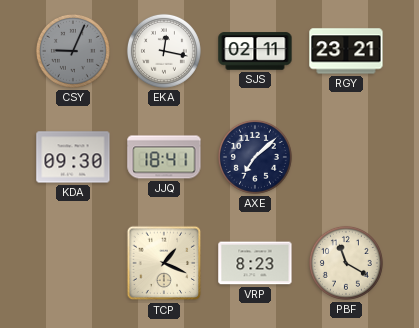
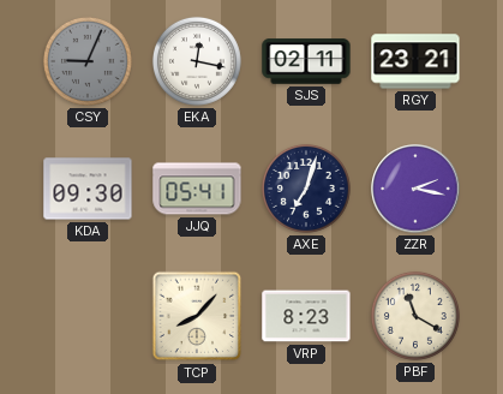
JJQ: 18:41 -> 05:41 (197, 189)
AXE: 7:08 -> 7:03 (306, 189)
ZZR: none -> 2:17 (415, 189)
TCP: 1:19 -> 8:07 (197, 316)
